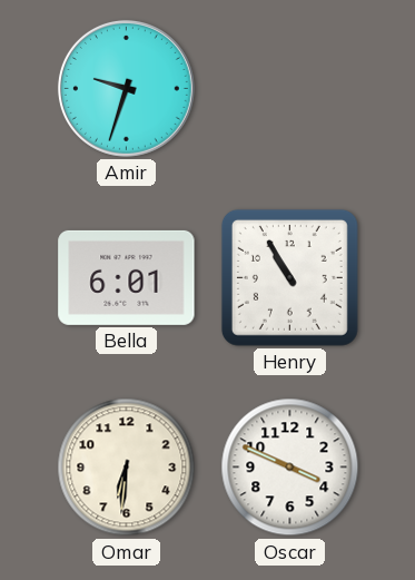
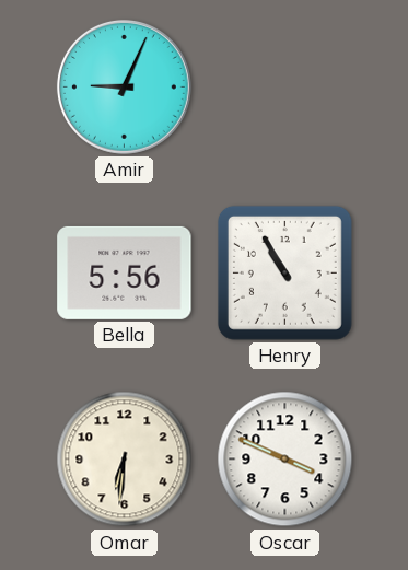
Amir: 9:33 -> 9:04 (124, 86)
Bella: 6:01 -> 5:56 (125, 272)
